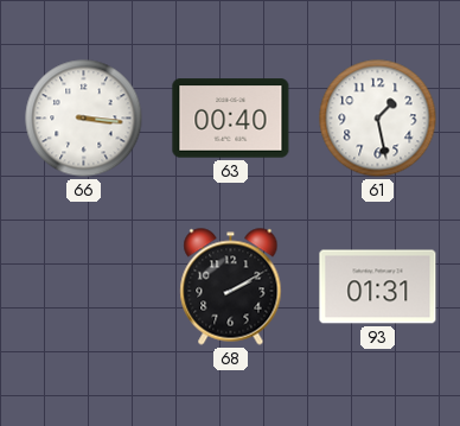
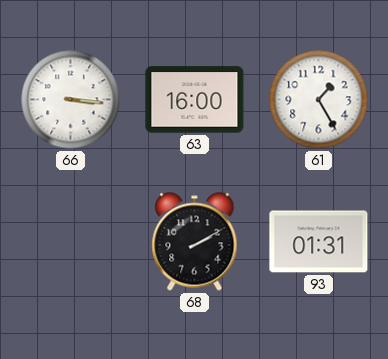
63: 00:40 -> 16:00 (195, 100)
61: 1:28 -> 1:25 (319, 100)
